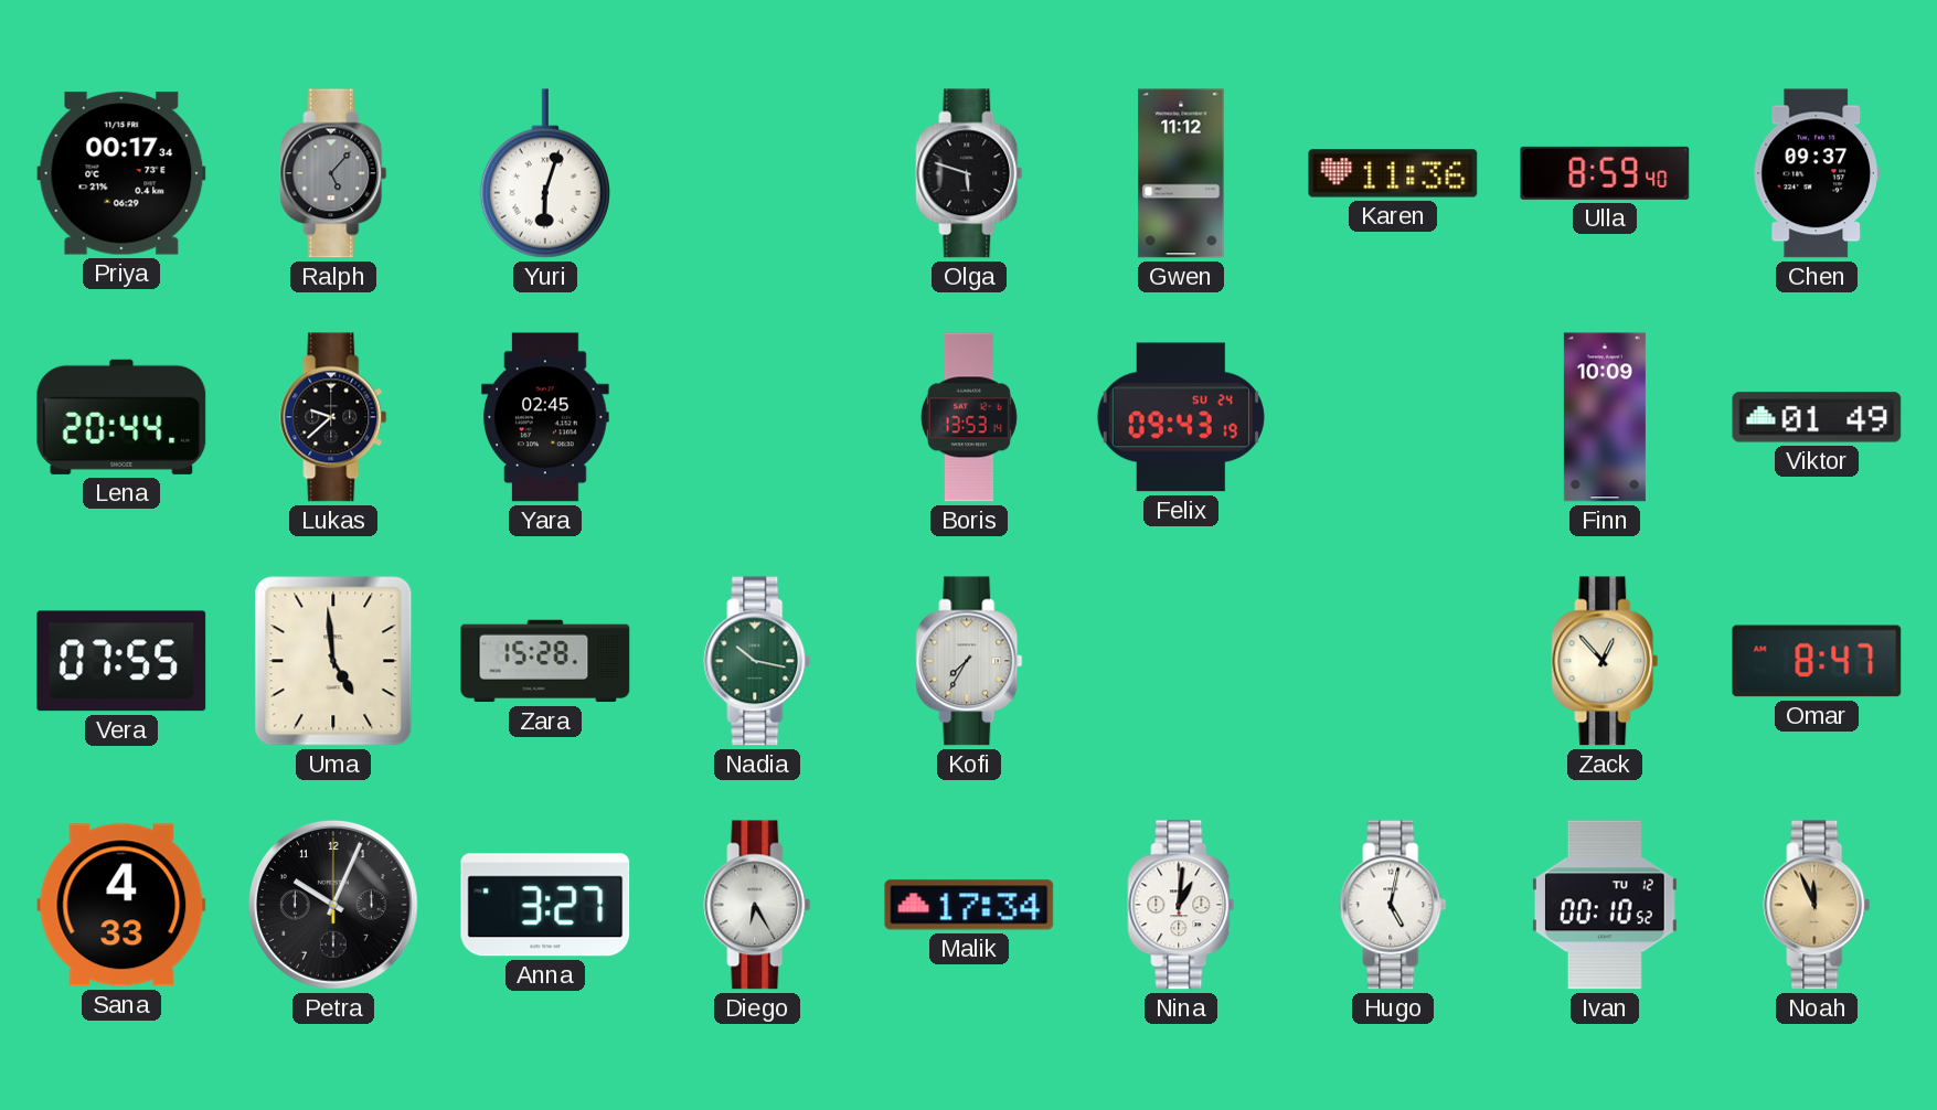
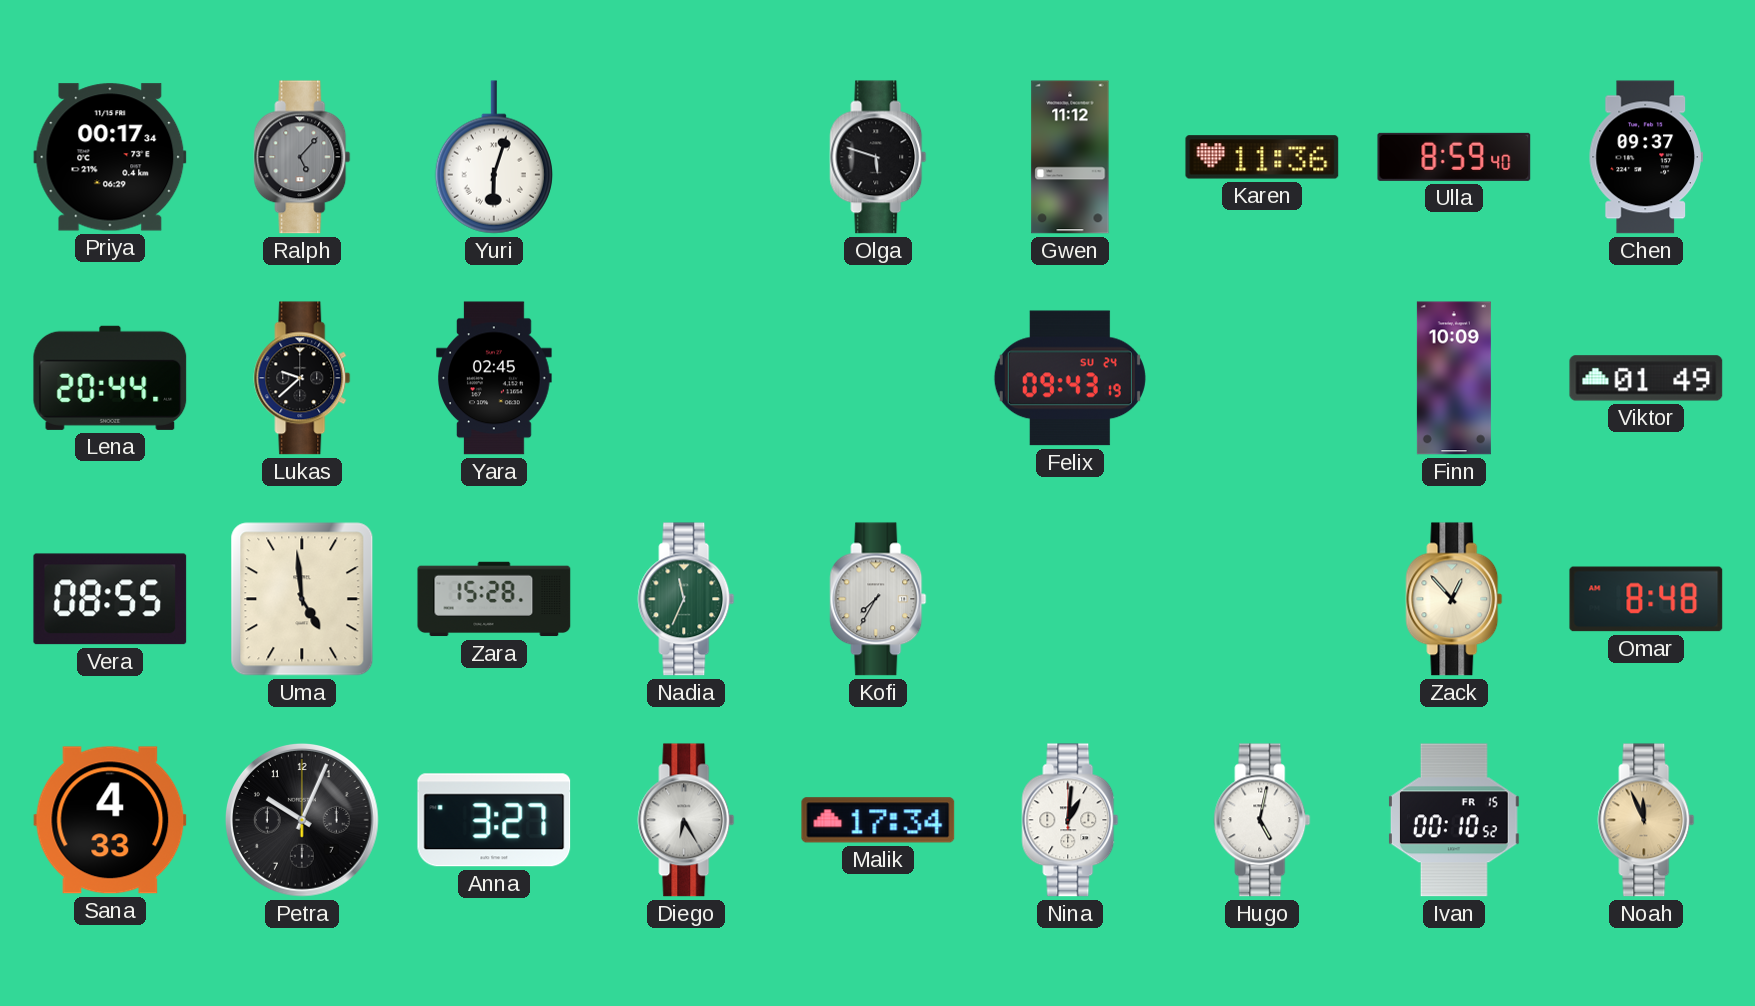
Boris: 13:53 -> none (969, 417)
Vera: 07:55 -> 08:55 (110, 599)
Nadia: 10:17 -> 11:34 (686, 599)
Omar: 8:47 -> 8:48 (1646, 599)
Ivan date: TU 12 -> FR 15 (1454, 820)
